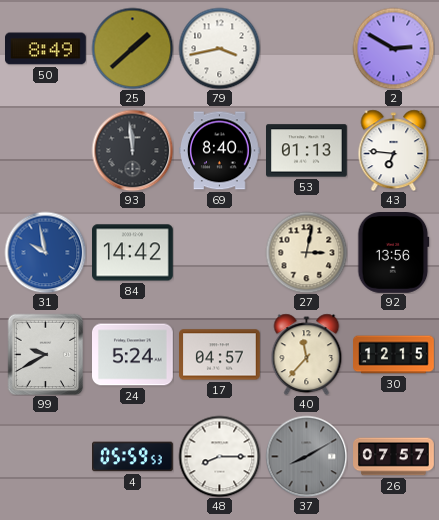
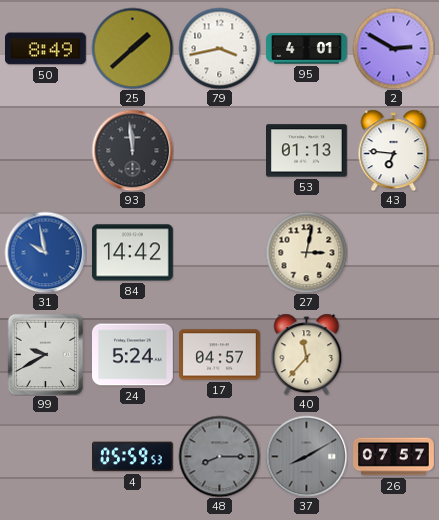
95: none -> 4:01 (307, 49)
69: 8:40 -> none (220, 151)
92: 13:56 -> none (394, 253)
30: 12:15 -> none (394, 355)
48 dial: white -> grey (219, 456)
